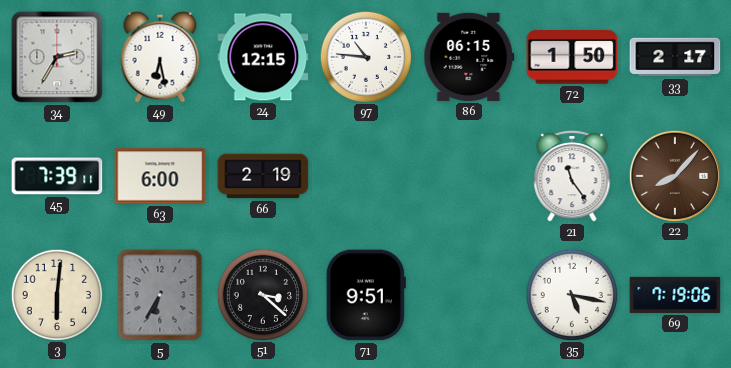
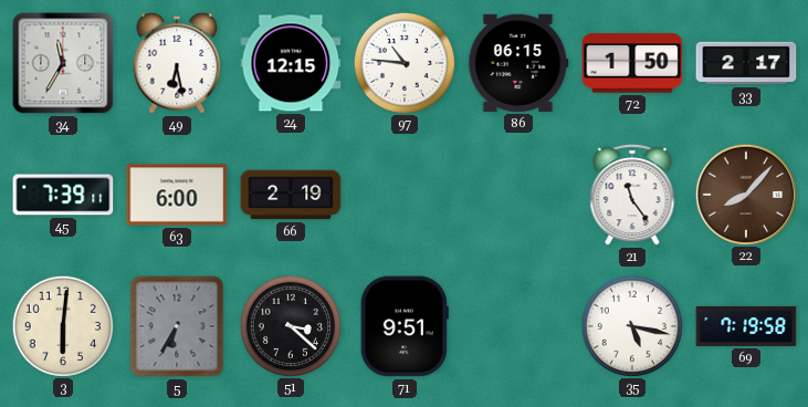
34: 2:35 -> 11:35 (63, 63)
69: 7:19:06 -> 7:19:58 (746, 326)
